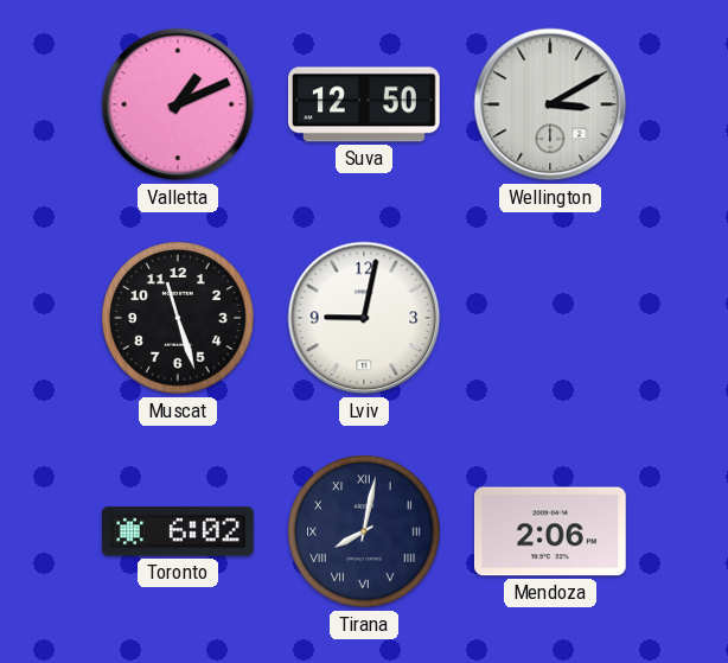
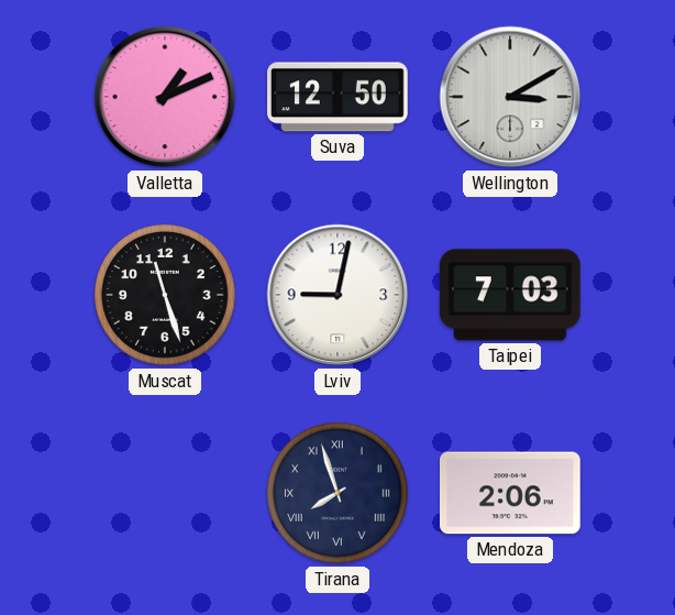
Taipei: none -> 7:03 (510, 295)
Toronto: 6:02 -> none (179, 531)
Tirana: 8:02 -> 7:57 (337, 493)
